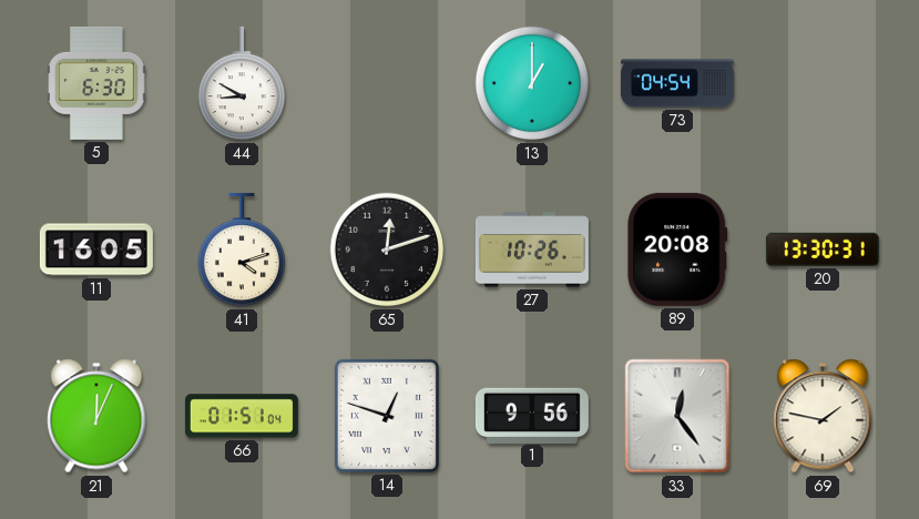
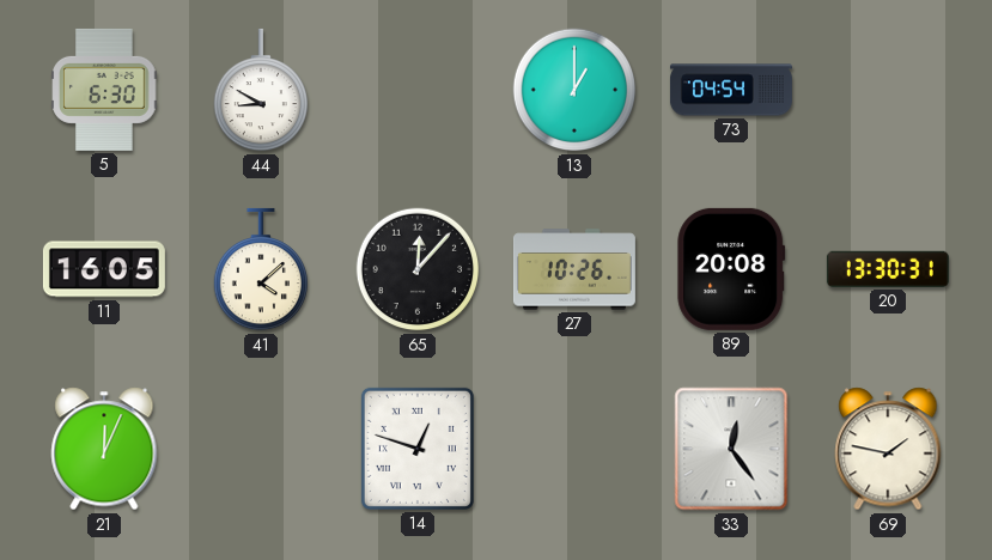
41: 4:12 -> 4:08 (260, 269)
65: 12:12 -> 12:07 (418, 269)
66: 01:51 -> none (242, 416)
1: 9:56 -> none (532, 415)
